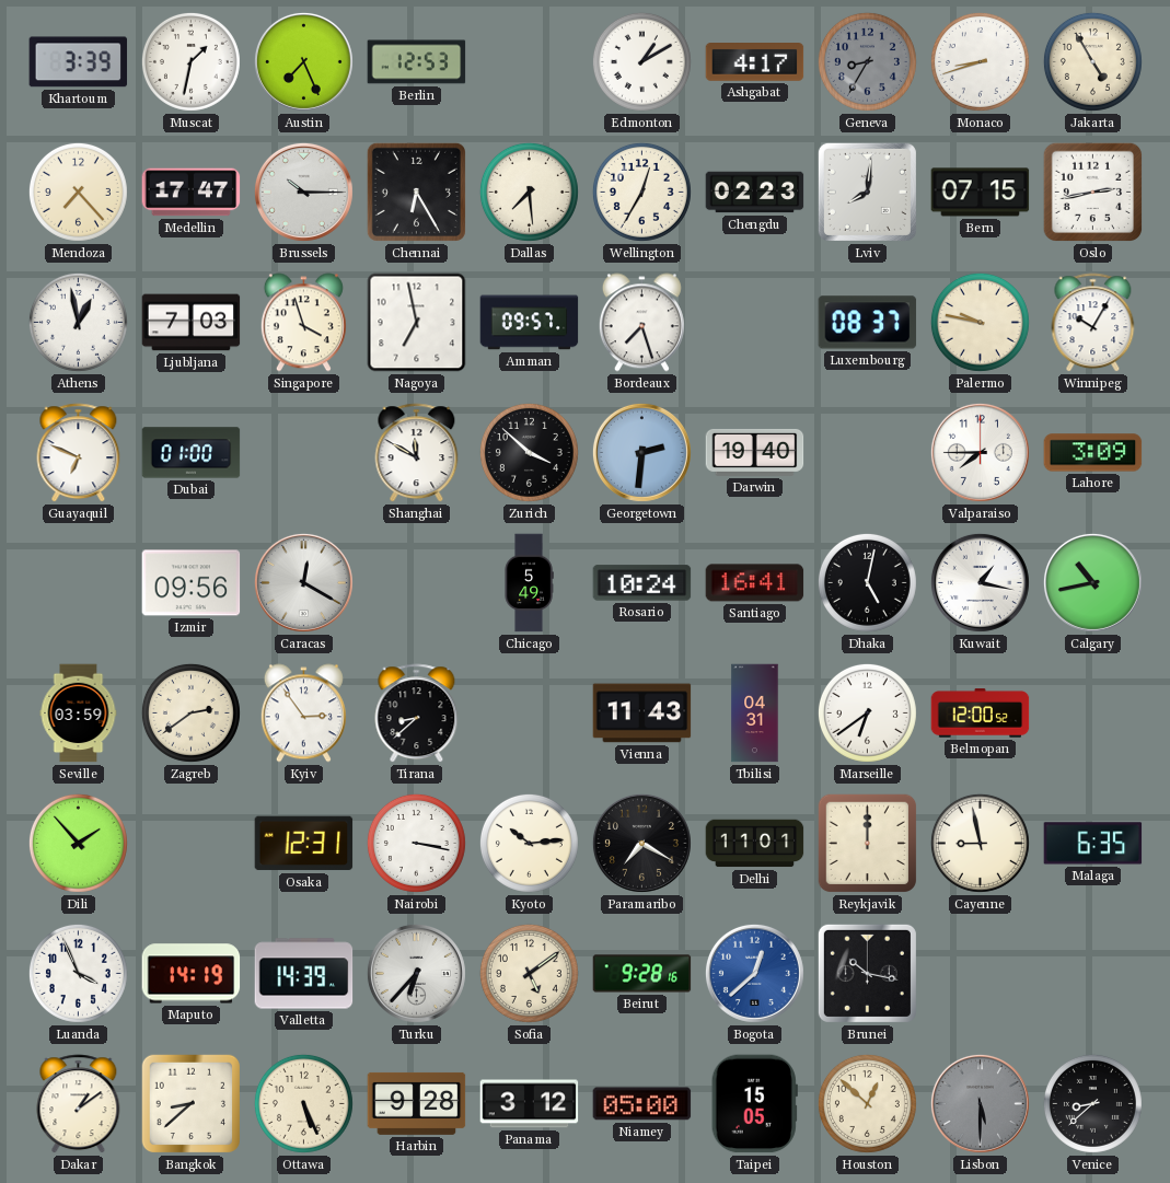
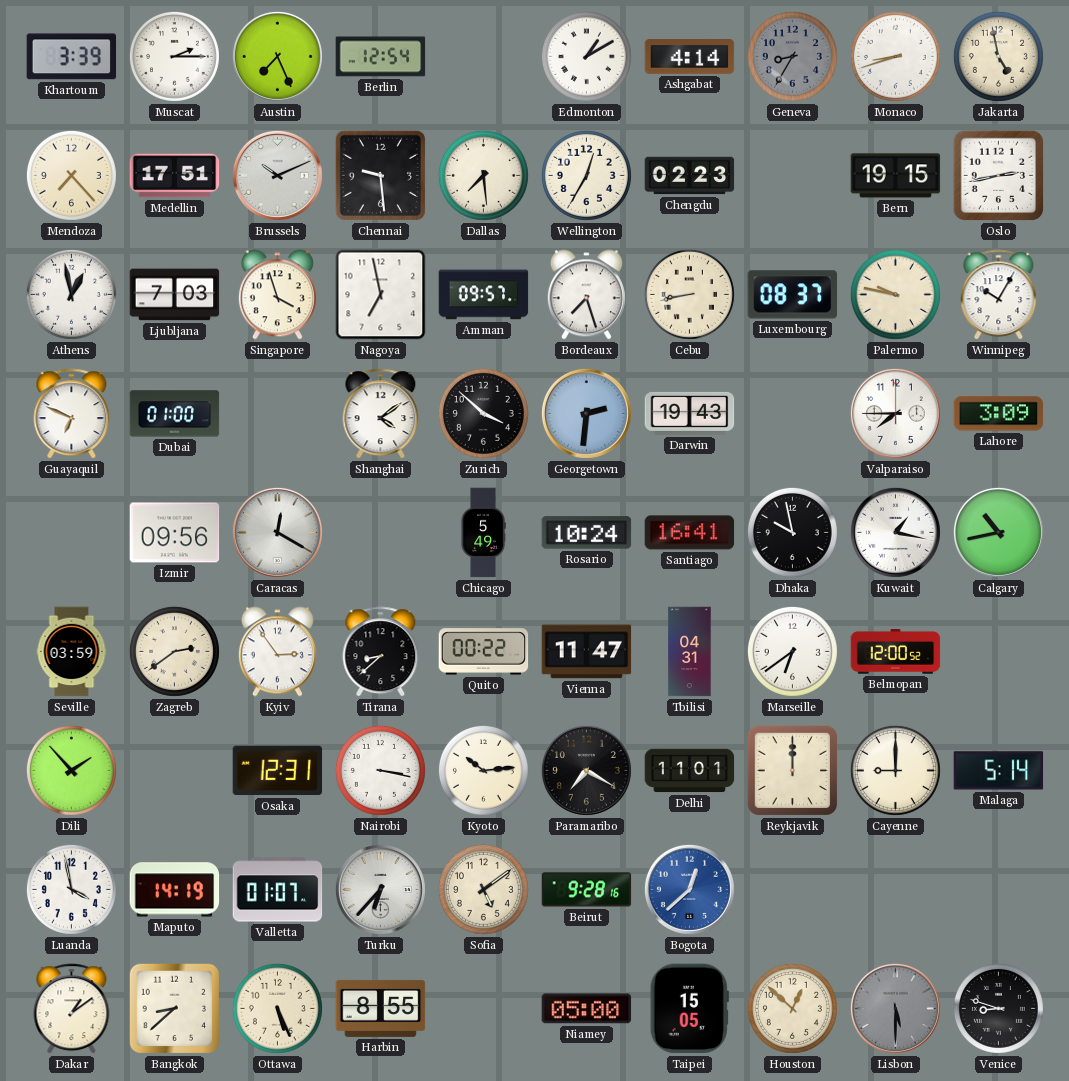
Muscat: 1:32 -> 2:15 (174, 56)
Berlin: 12:53 -> 12:54 (381, 57)
Ashgabat: 4:17 -> 4:14 (690, 57)
Jakarta: 4:55 -> 4:58 (998, 56)
Medellin: 17:47 -> 17:51 (175, 176)
Brussels: 10:15 -> 10:11 (277, 175)
Chennai: 6:25 -> 9:29 (380, 175)
Lviv: 8:01 -> none (867, 192)
Bern: 07:15 -> 19:15 (896, 176)
Cebu: none -> 8:43 (689, 294)
Shanghai: 11:50 -> 4:09 (381, 414)
Darwin: 19:40 -> 19:43 (690, 413)
Dhaka: 5:02 -> 9:58 (792, 532)
Quito: none -> 00:22 (484, 652)
Vienna: 11:43 -> 11:47 (587, 652)
Cayenne: 8:58 -> 9:00 (895, 770)
Malaga: 6:35 -> 5:14 (999, 771)
Luanda: 3:56 -> 3:58 (71, 889)
Valletta: 14:39 -> 01:07 (278, 890)
Brunei: 10:17 -> none (867, 973)
Harbin: 9:28 -> 8:55 (381, 1008)
Panama: 3:12 -> none (530, 1104)
Venice: 8:38 -> 8:48 (998, 1008)
